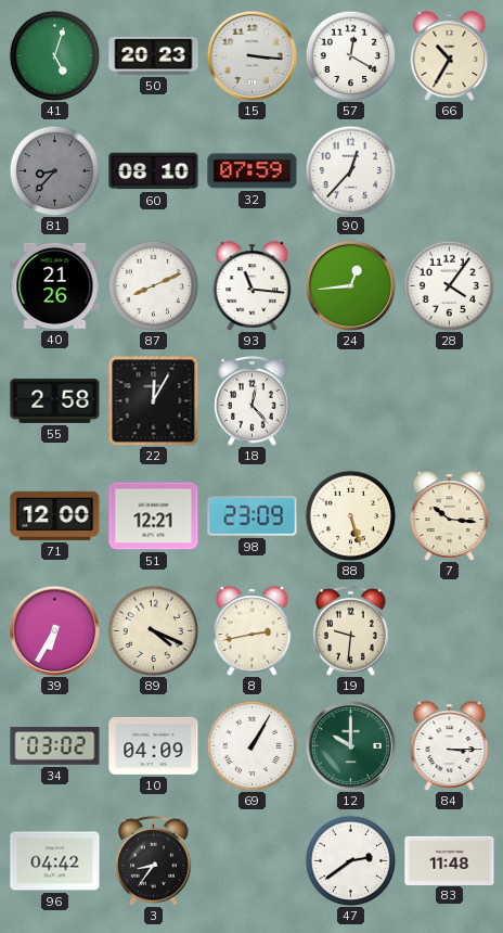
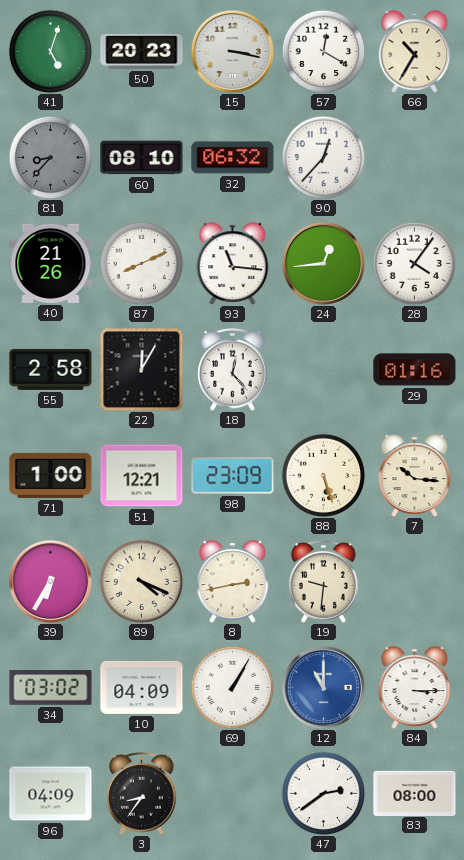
15: 3:16 -> 3:17 (232, 51)
32: 07:59 -> 06:32 (233, 158)
29: none -> 01:16 (415, 370)
71: 12:00 -> 1:00 (51, 475)
12: 10:00 -> 11:00 (323, 687)
12 dial: green -> blue (323, 687)
96: 04:42 -> 04:09 (51, 794)
83: 11:48 -> 08:00 (415, 793)
